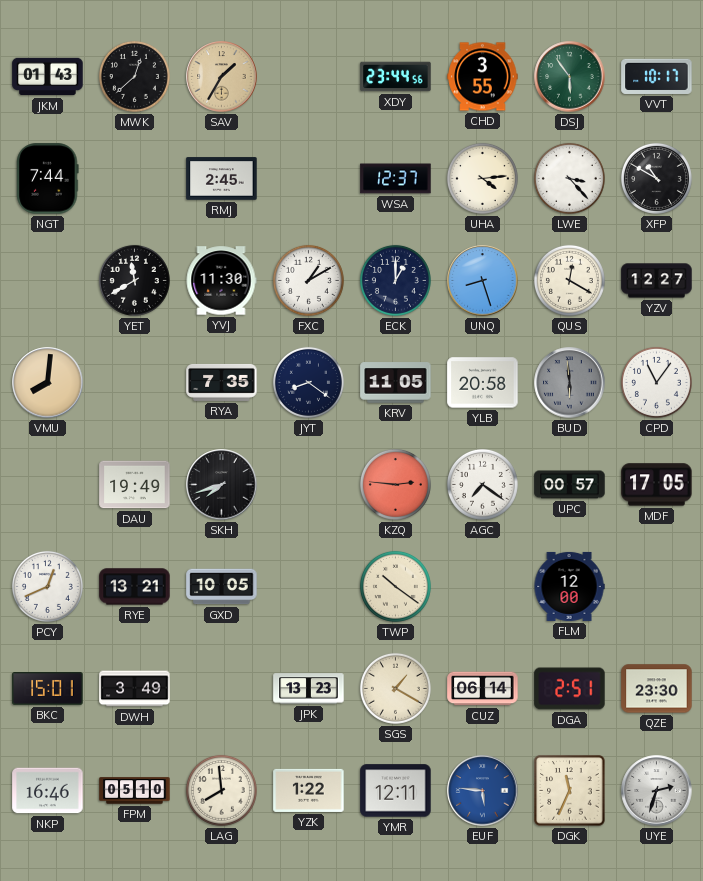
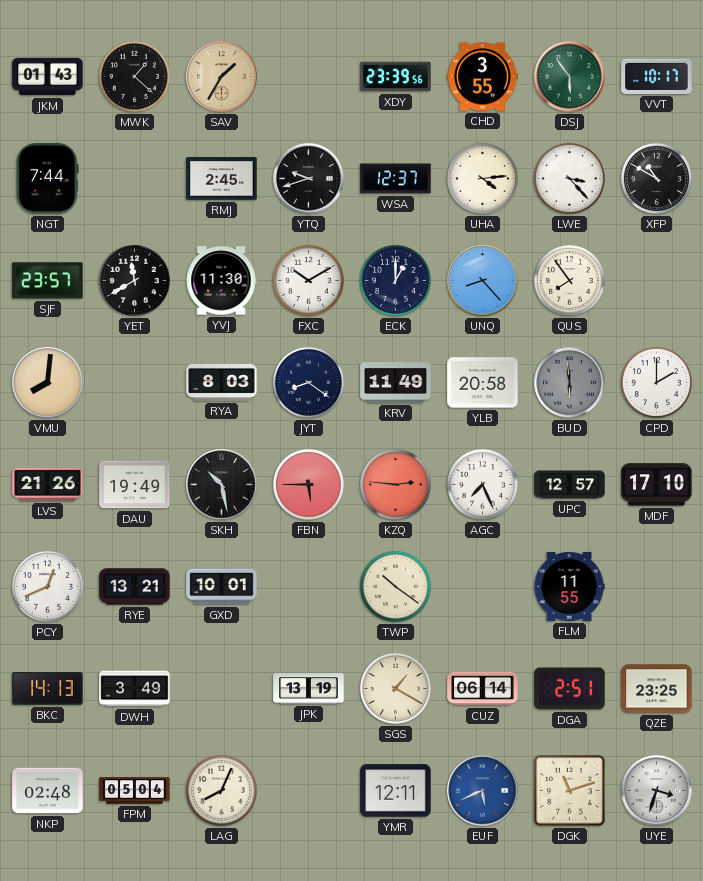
MWK: 12:38 -> 1:22 (134, 76)
XDY: 23:44 -> 23:39 (396, 77)
YTQ: none -> 9:42 (309, 179)
SJF: none -> 23:57 (48, 281)
FXC: 1:10 -> 10:10 (308, 280)
UNQ: 8:27 -> 8:23 (483, 281)
QUS: 12:20 -> 7:54 (569, 280)
YZV: 12:27 -> none (657, 281)
RYA: 7:35 -> 8:03 (222, 382)
KRV: 11:05 -> 11:49 (396, 383)
CPD: 11:06 -> 2:00 (656, 382)
LVS: none -> 21:26 (48, 484)
SKH: 7:42 -> 10:28 (222, 485)
FBN: none -> 5:45 (308, 484)
AGC: 7:21 -> 7:26 (482, 484)
UPC: 00:57 -> 12:57 (570, 485)
MDF: 17:05 -> 17:10 (657, 485)
GXD: 10:05 -> 10:01 (222, 587)
FLM: 12:00 -> 11:55 (569, 586)
BKC: 15:01 -> 14:13 (48, 689)
JPK: 13:23 -> 13:19 (309, 689)
QZE: 23:30 -> 23:25 (657, 689)
NKP: 16:46 -> 02:48 (48, 791)
FPM: 05:10 -> 05:04 (135, 791)
LAG: 7:59 -> 8:04 (221, 790)
YZK: 1:22 -> none (309, 790)
EUF: 5:46 -> 5:41 (483, 791)
DGK: 11:34 -> 11:12 (570, 791)
UYE: 2:33 -> 3:33 (657, 791)
